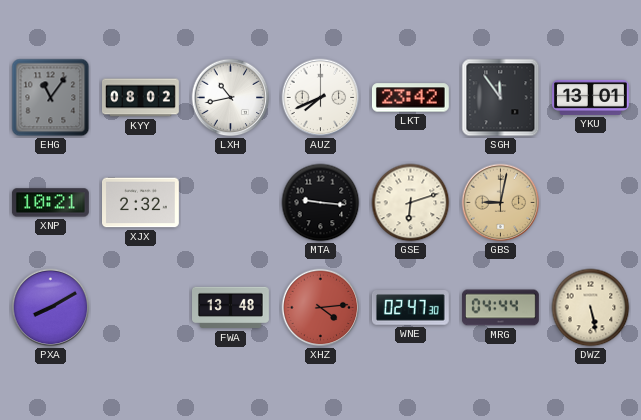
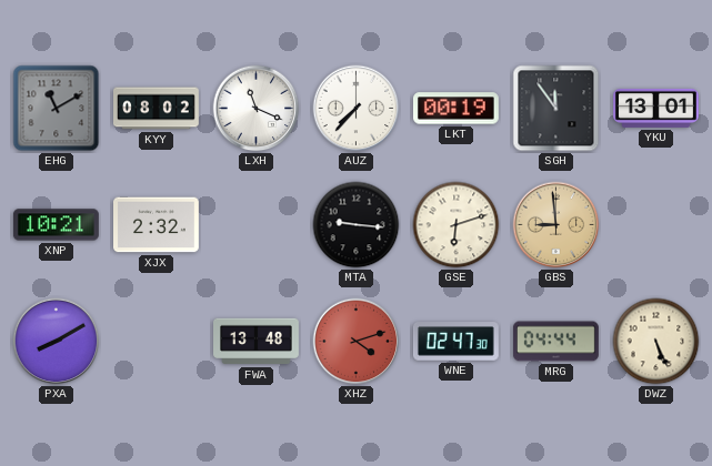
EHG: 11:06 -> 11:10 (57, 109)
LXH: 10:43 -> 11:19 (257, 109)
AUZ: 7:41 -> 7:37 (357, 109)
LKT: 23:42 -> 00:19 (455, 109)
GBS: 9:02 -> 8:59 (556, 225)
XHZ: 4:14 -> 4:12 (357, 342)
DWZ: 5:28 -> 5:26 (656, 342)
